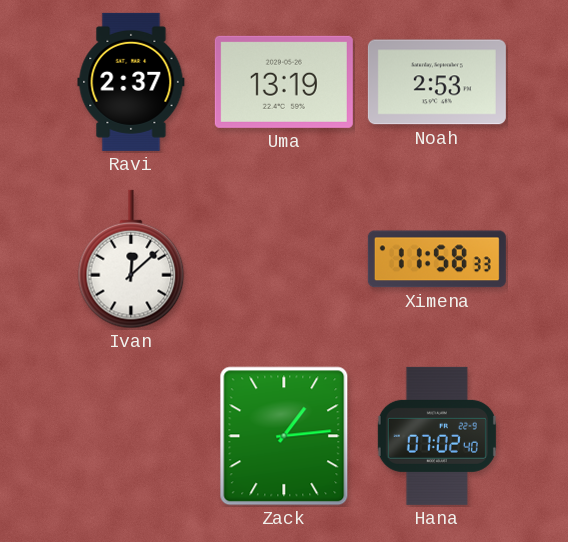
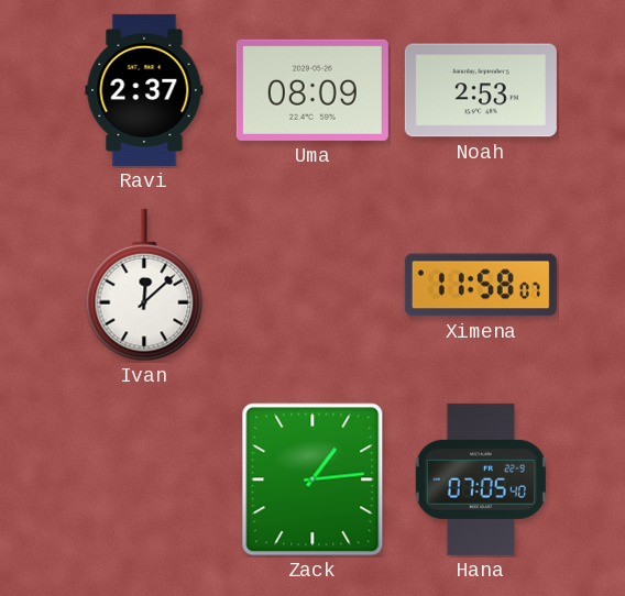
Uma: 13:19 -> 08:09 (312, 90)
Ximena: 11:58:33 -> 11:58:07 (481, 285)
Hana: 07:02 -> 07:05 (481, 479)
